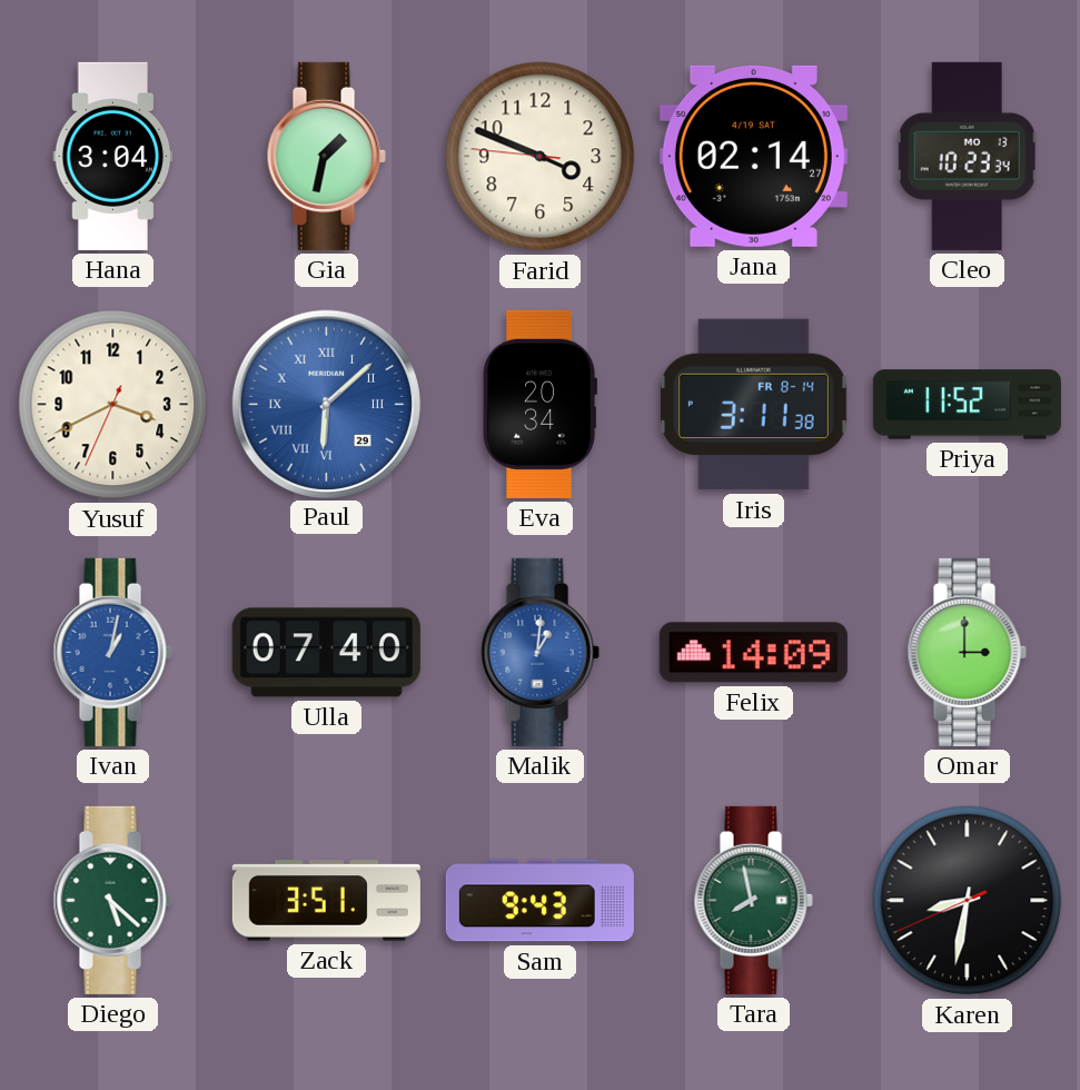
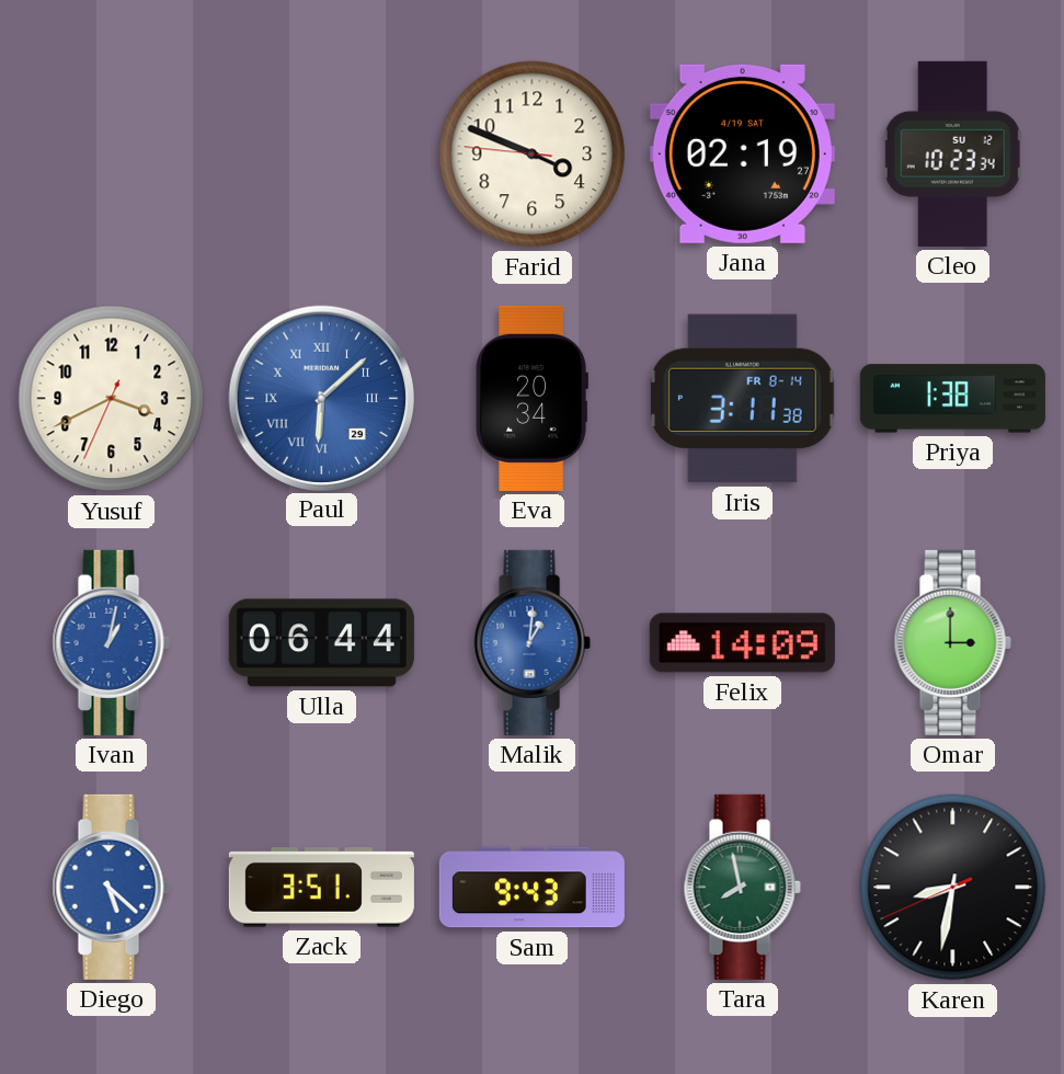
Hana: 3:04 -> none (113, 156)
Gia: 1:32 -> none (326, 156)
Jana: 02:14 -> 02:19 (742, 153)
Cleo date: MO 13 -> SU 12 (952, 153)
Priya: 11:52 -> 1:38 (952, 399)
Ulla: 07:40 -> 06:44 (321, 643)
Diego dial: green -> blue (111, 887)
